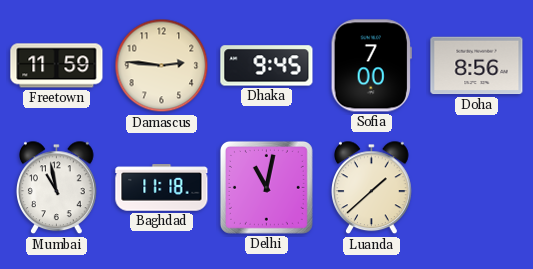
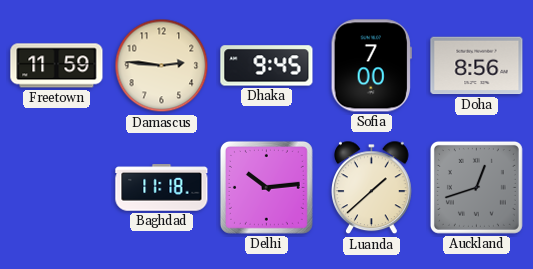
Mumbai: 10:58 -> none (57, 188)
Delhi: 11:02 -> 10:14 (266, 187)
Auckland: none -> 12:42 (476, 187)
